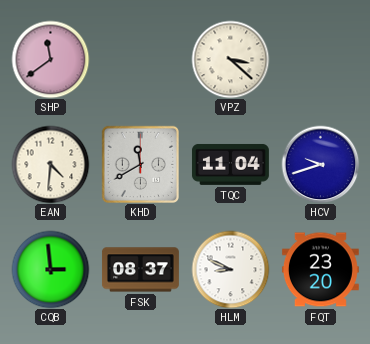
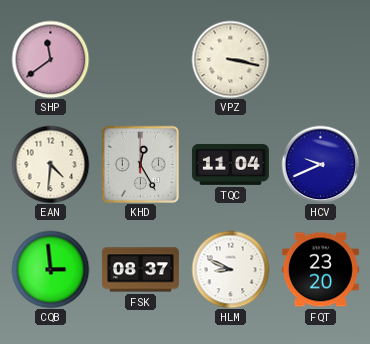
VPZ: 3:22 -> 3:17 (230, 59)
KHD: 11:40 -> 12:25 (140, 164)
HCV: 9:42 -> 9:41 (320, 164)
